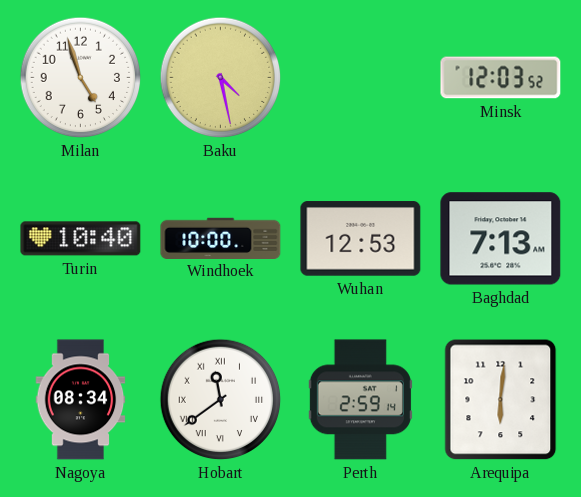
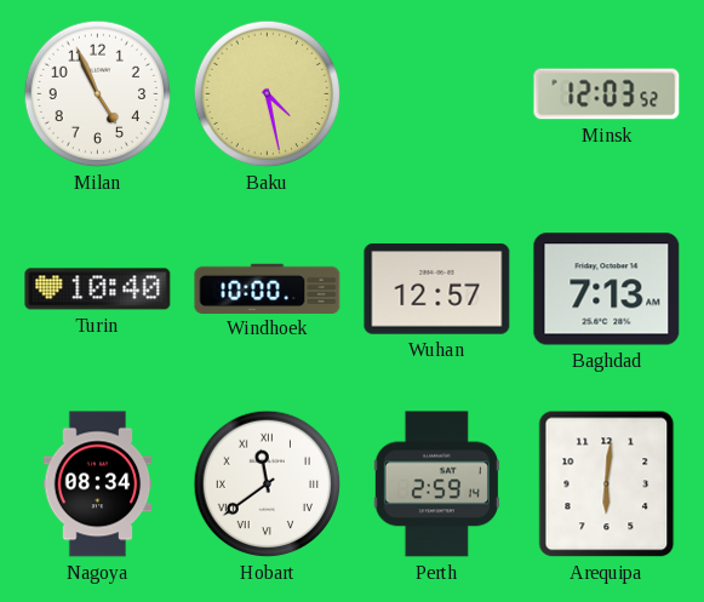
Milan: 4:57 -> 4:56 (98, 94)
Wuhan: 12:53 -> 12:57 (437, 289)
